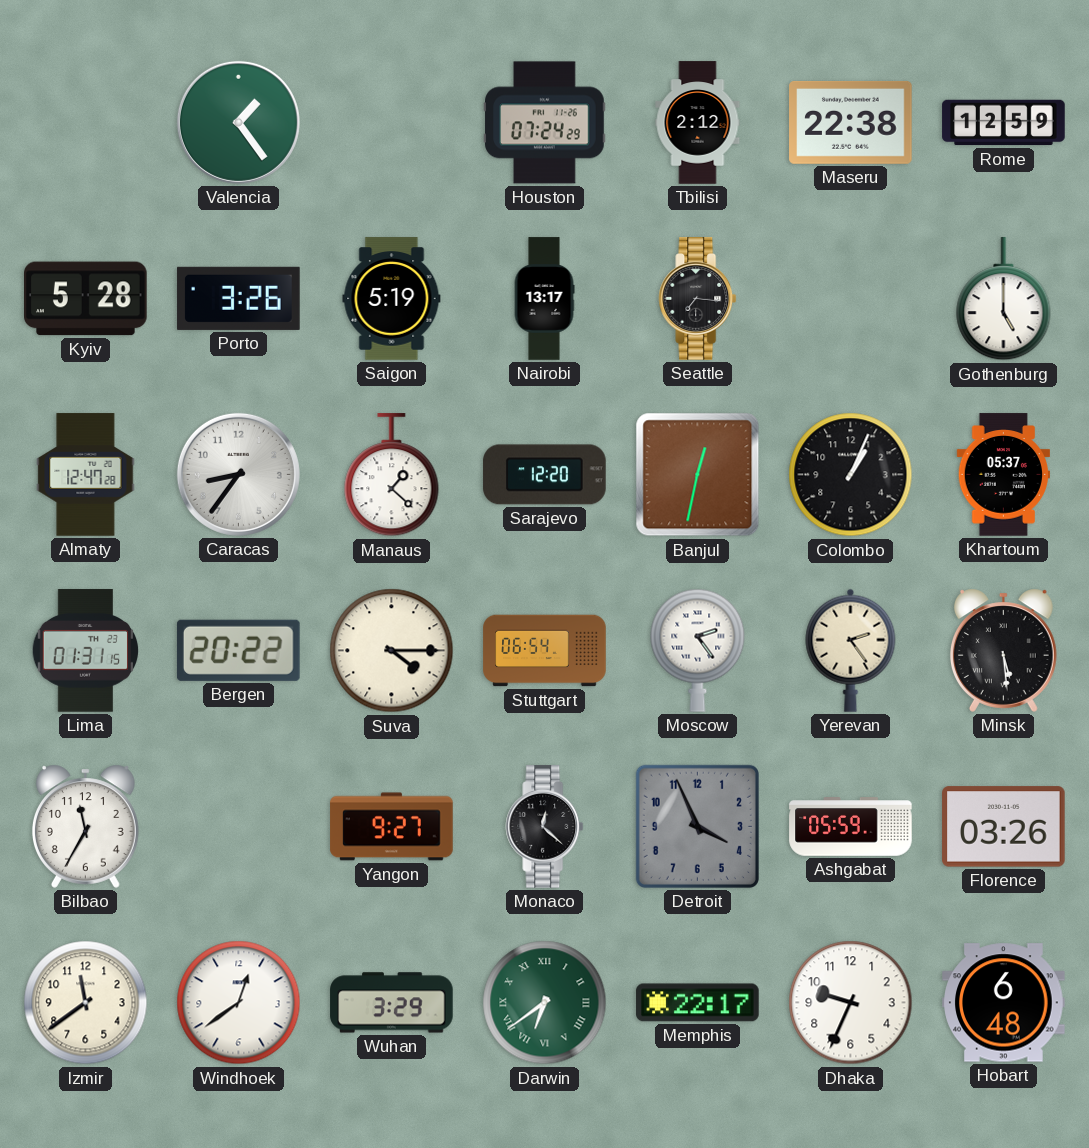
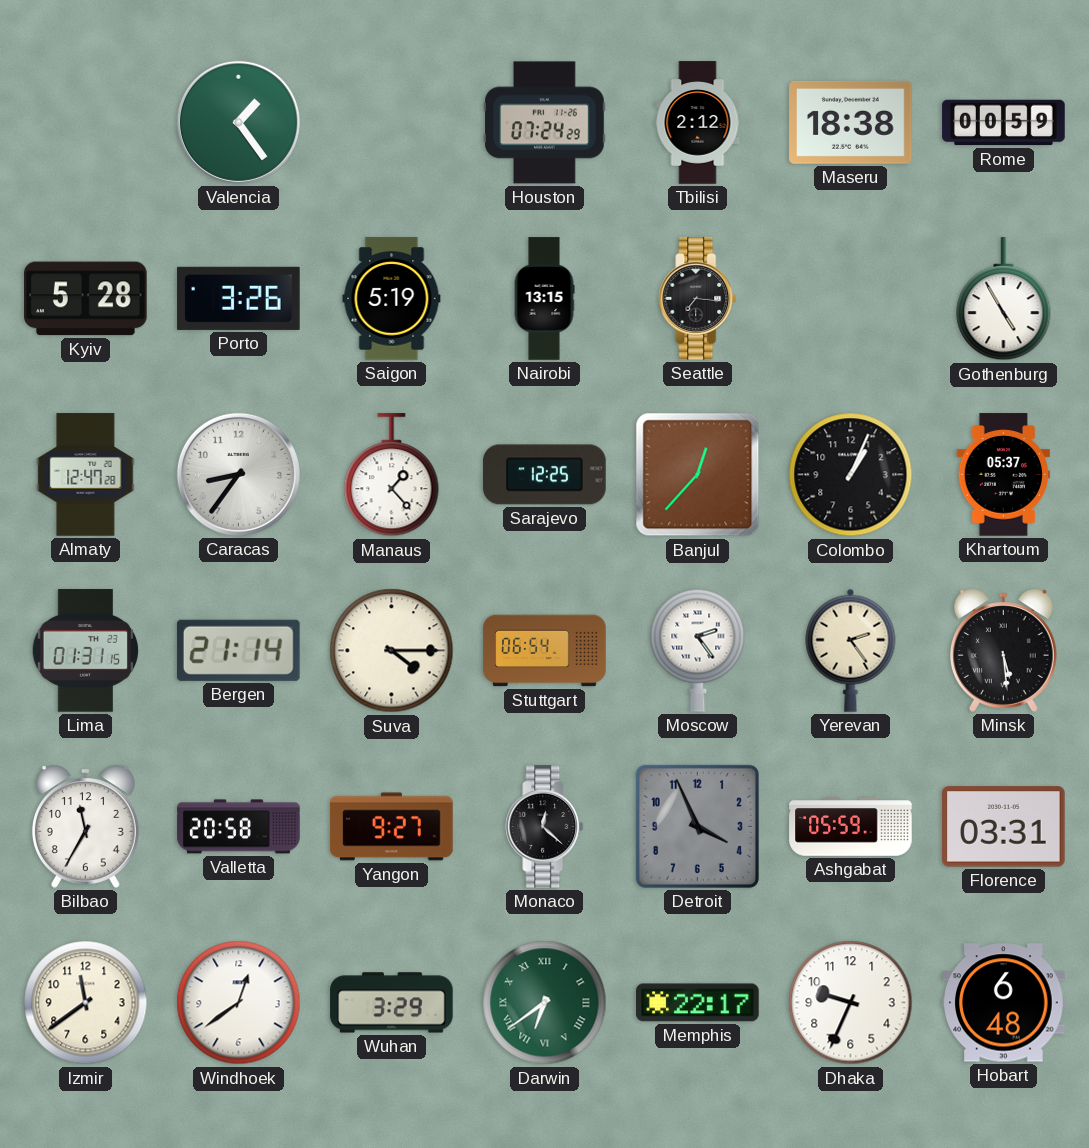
Maseru: 22:38 -> 18:38 (851, 122)
Rome: 12:59 -> 00:59 (1004, 123)
Nairobi: 13:17 -> 13:15 (544, 299)
Gothenburg: 5:00 -> 4:55 (1004, 299)
Manaus: 1:22 -> 1:23 (392, 475)
Sarajevo: 12:20 -> 12:25 (545, 475)
Banjul: 12:32 -> 12:37 (698, 475)
Bergen: 20:22 -> 21:14 (238, 650)
Valletta: none -> 20:58 (239, 827)
Florence: 03:26 -> 03:31 (1004, 827)
